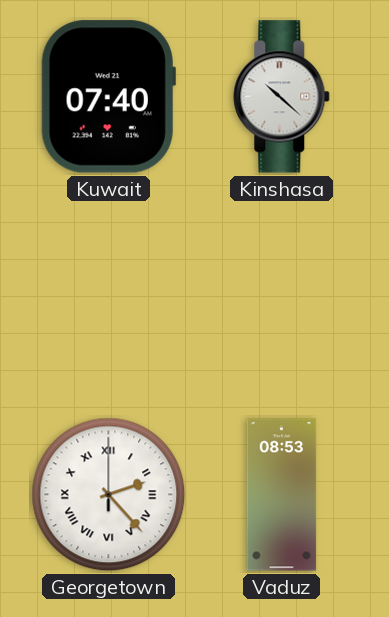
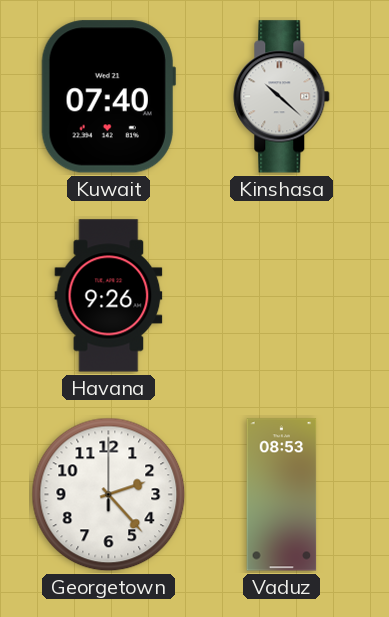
Havana: none -> 9:26 (109, 296)
Georgetown numerals: Roman -> Arabic (109, 495)
